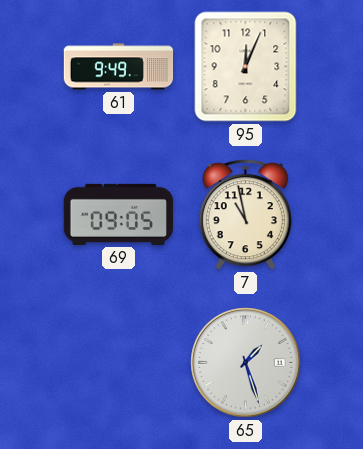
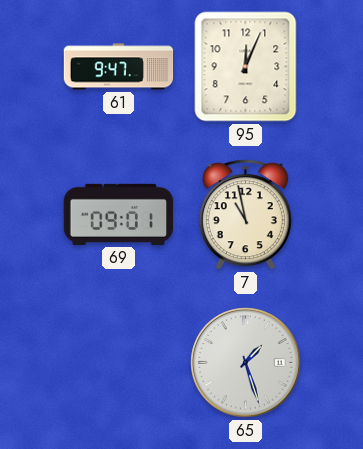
61: 9:49 -> 9:47 (119, 67)
69: 09:05 -> 09:01 (119, 214)
